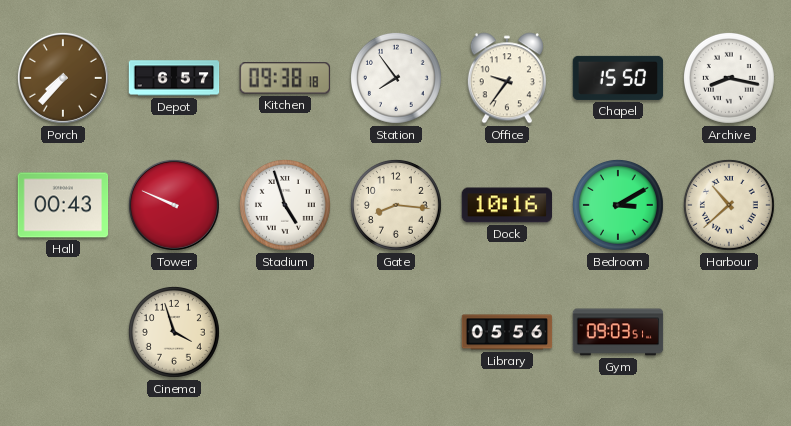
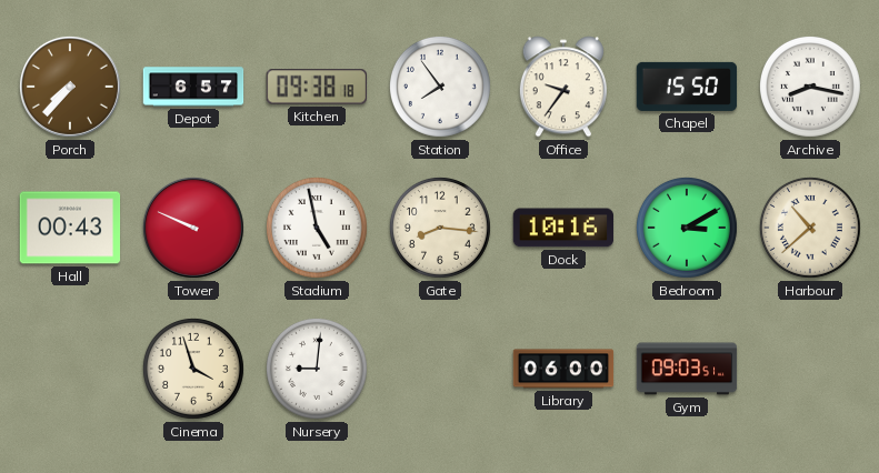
Stadium: 4:57 -> 4:58 (317, 228)
Nursery: none -> 9:01 (317, 369)
Library: 05:56 -> 06:00 (563, 369)
